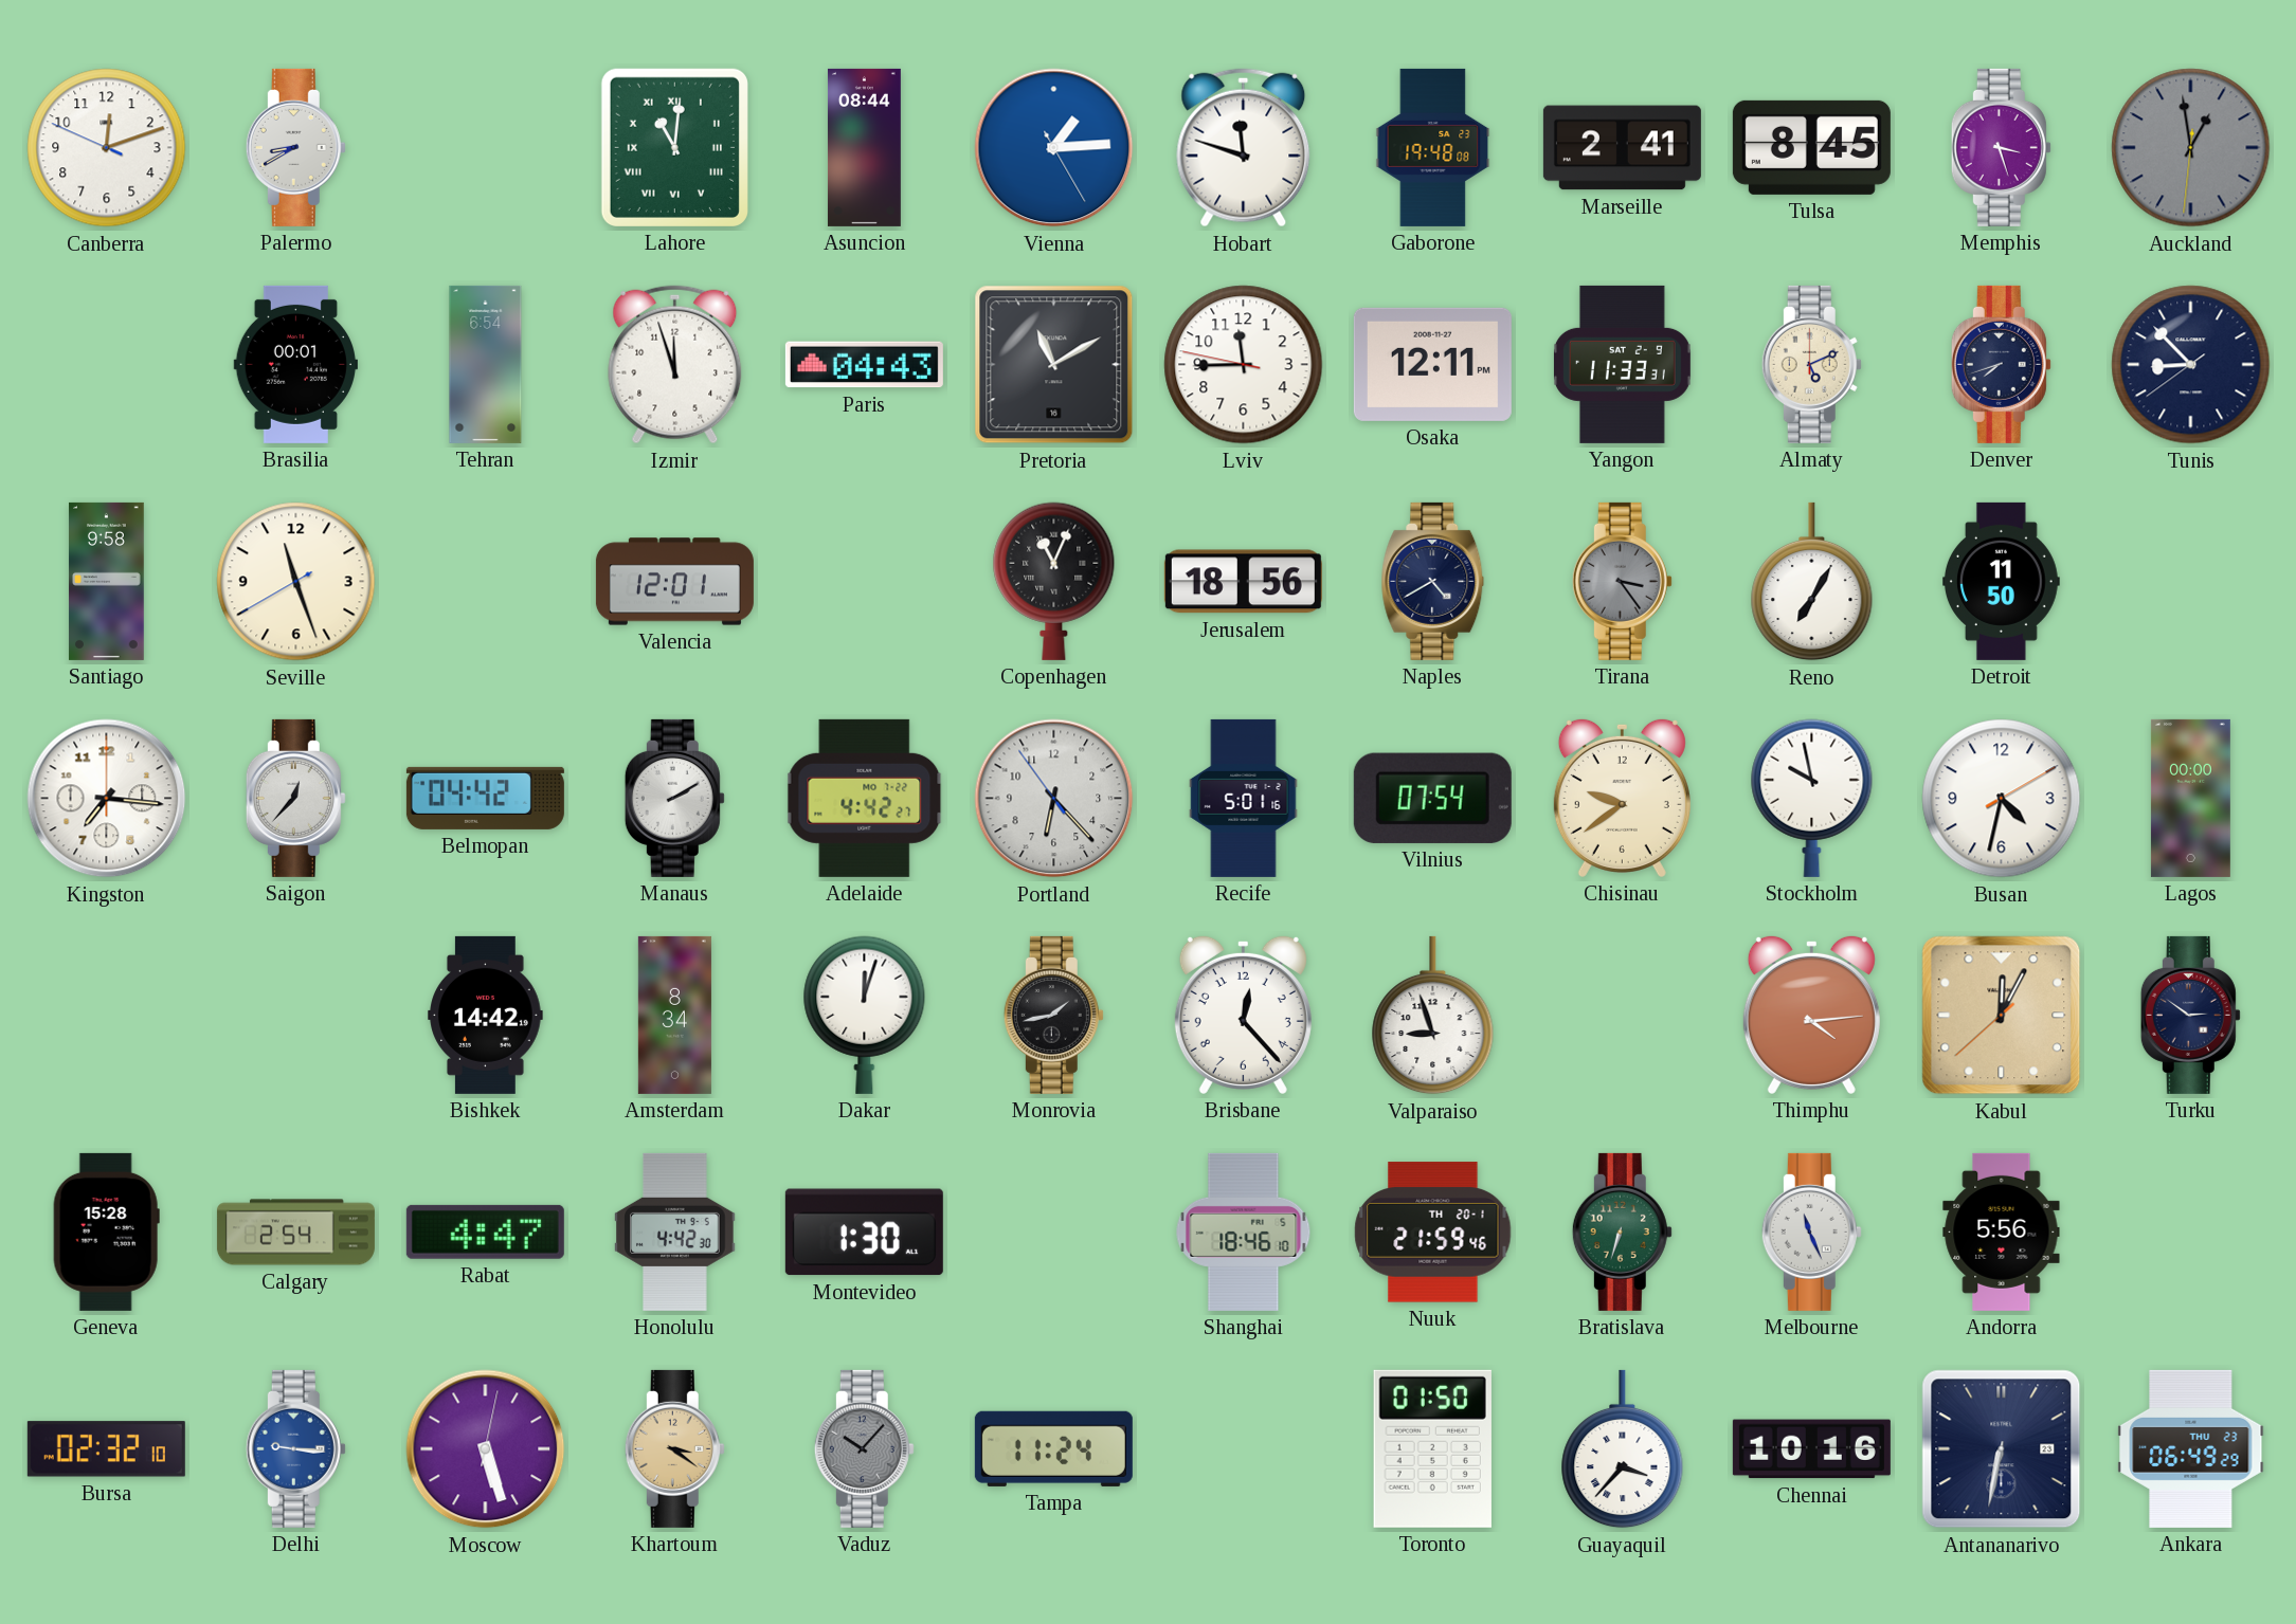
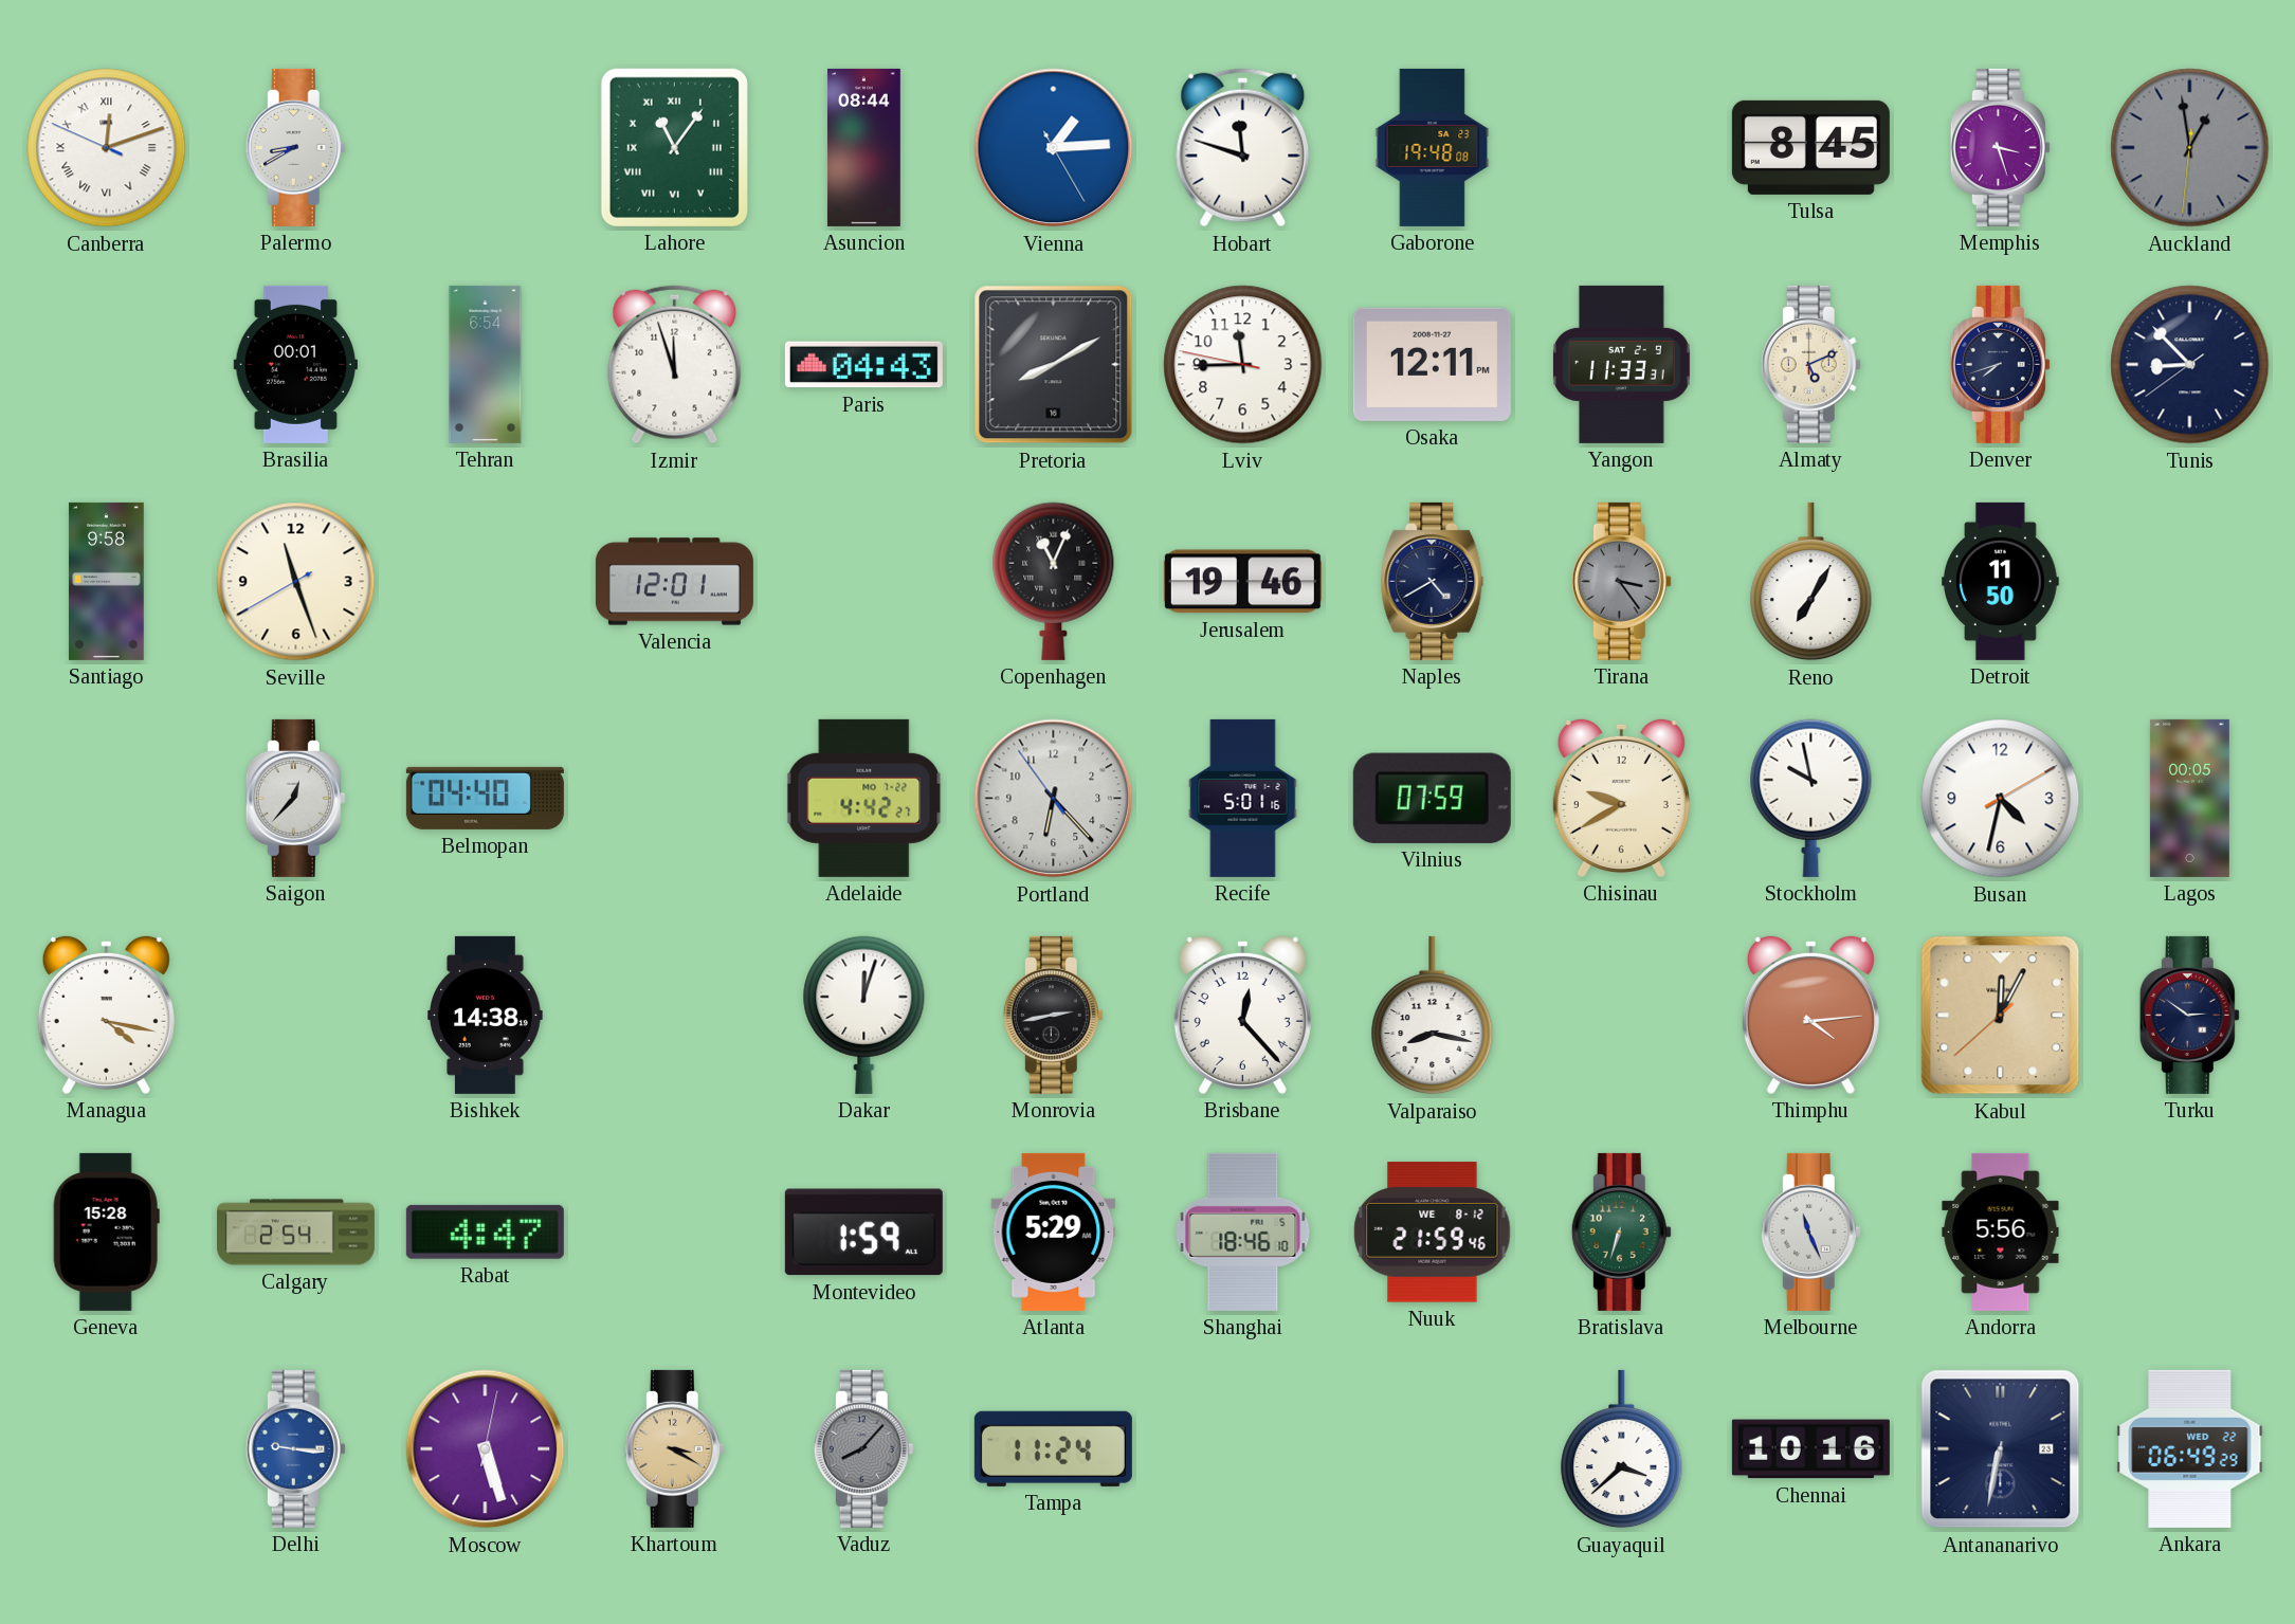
Canberra numerals: Arabic -> Roman (107, 148)
Lahore: 11:01 -> 11:06 (674, 147)
Marseille: 2:41 -> none (1622, 148)
Pretoria: 11:10 -> 8:10 (1054, 365)
Jerusalem: 18:56 -> 19:46 (1242, 582)
Kingston: 7:16 -> none (107, 799)
Belmopan: 04:42 -> 04:40 (485, 798)
Manaus: 2:10 -> none (674, 798)
Vilnius: 07:54 -> 07:59 (1432, 798)
Chisinau: 9:39 -> 9:40 (1621, 798)
Lagos: 00:00 -> 00:05 (2189, 798)
Managua: none -> 4:17 (106, 1015)
Bishkek: 14:42 -> 14:38 (486, 1015)
Amsterdam: 8:34 -> none (674, 1015)
Monrovia: 1:43 -> 2:43 (1053, 1015)
Valparaiso: 8:57 -> 8:17 (1433, 1016)
Honolulu: 4:42 -> none (675, 1231)
Montevideo: 1:30 -> 1:59 (863, 1233)
Atlanta: none -> 5:29 (1054, 1231)
Nuuk date: TH 20-1 -> WE 8-12 (1433, 1233)
Bursa: 02:32 -> none (106, 1449)
Khartoum: 3:21 -> 3:20 (674, 1448)
Vaduz: 10:07 -> 8:07 (863, 1448)
Toronto: 01:50 -> none (1432, 1448)
Guayaquil: 3:37 -> 3:38 (1622, 1449)
Ankara date: THU 23 -> WED 22 (2190, 1448)
